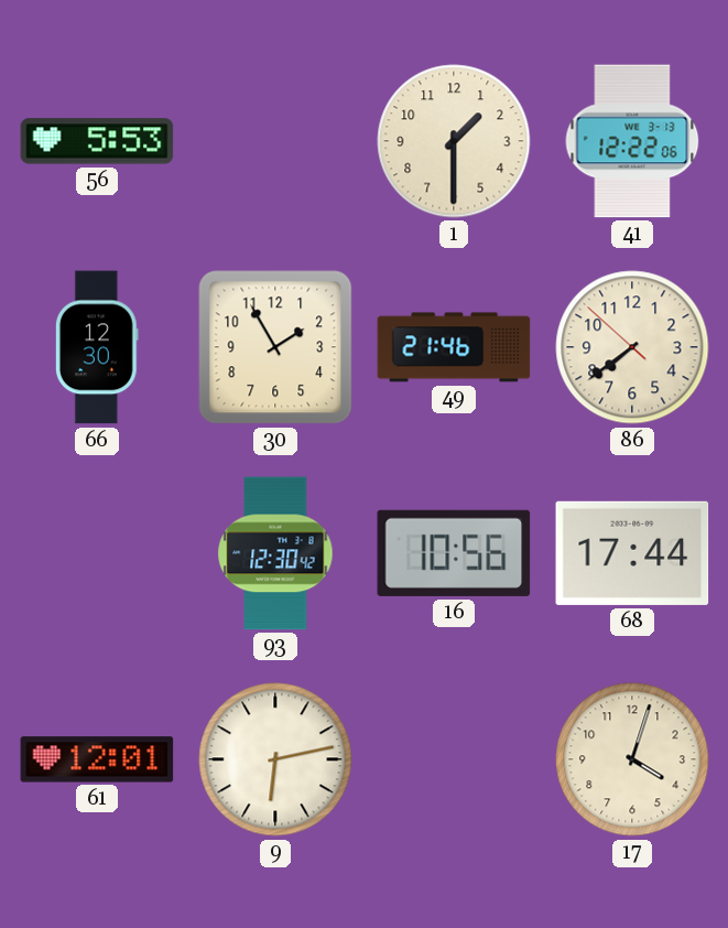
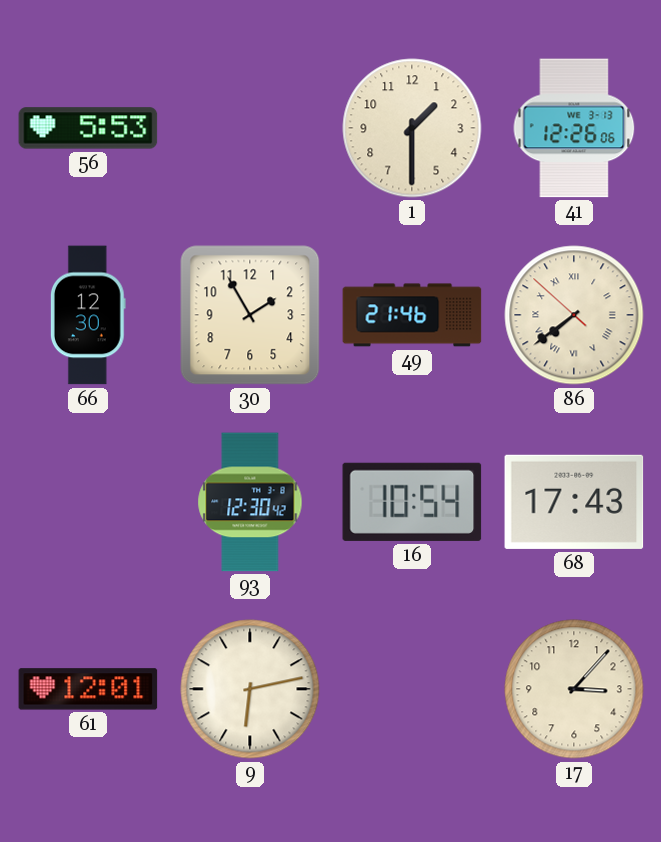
41: 12:22 -> 12:26 (574, 128)
86 numerals: Arabic -> Roman (574, 315)
16: 10:56 -> 10:54 (412, 502)
68: 17:44 -> 17:43 (574, 502)
17: 4:03 -> 3:07 (574, 689)
